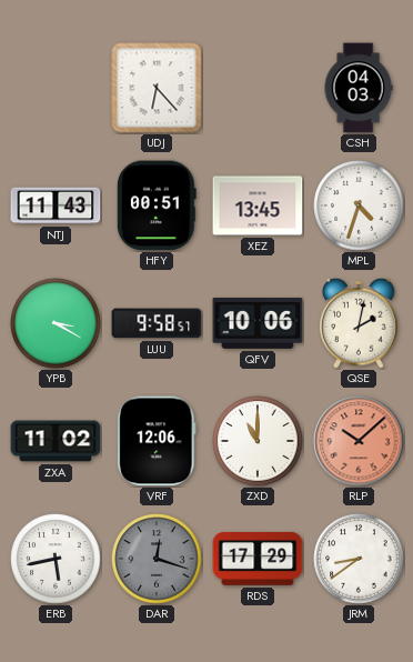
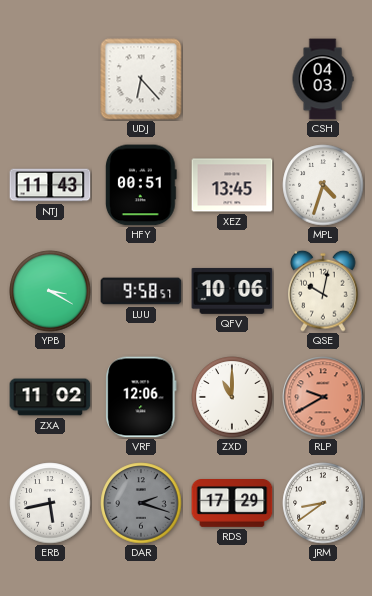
QSE: 2:02 -> 10:02 (323, 291)
RLP: 10:08 -> 9:40 (323, 397)
DAR: 12:18 -> 2:18 (141, 503)
